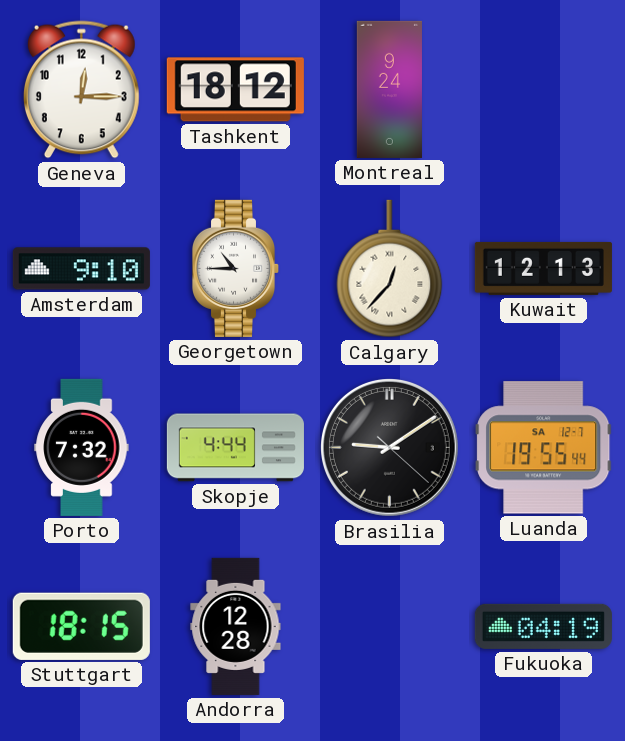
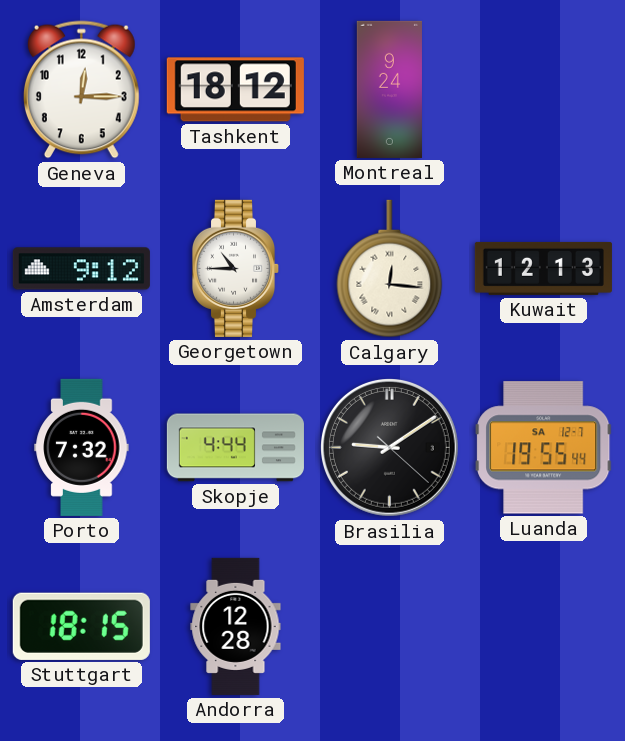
Amsterdam: 9:10 -> 9:12 (81, 269)
Calgary: 12:37 -> 12:16 (390, 269)
Fukuoka: 04:19 -> none (543, 626)
